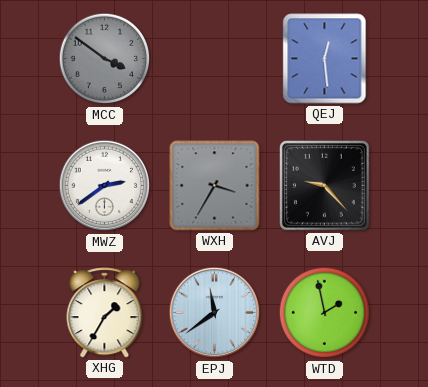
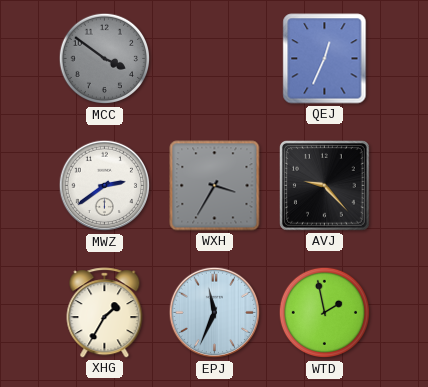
QEJ: 12:29 -> 12:34 (325, 59)
EPJ: 11:39 -> 11:34 (215, 313)
